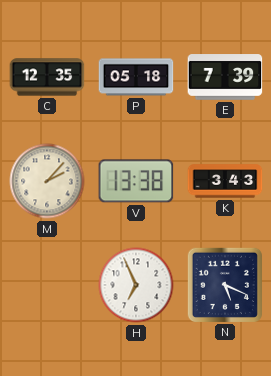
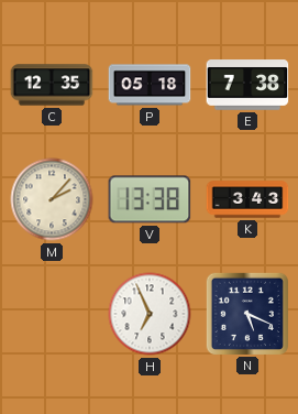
E: 7:39 -> 7:38 (247, 85)
